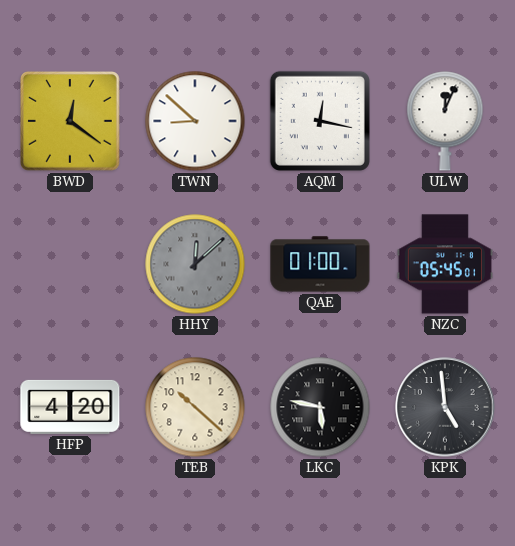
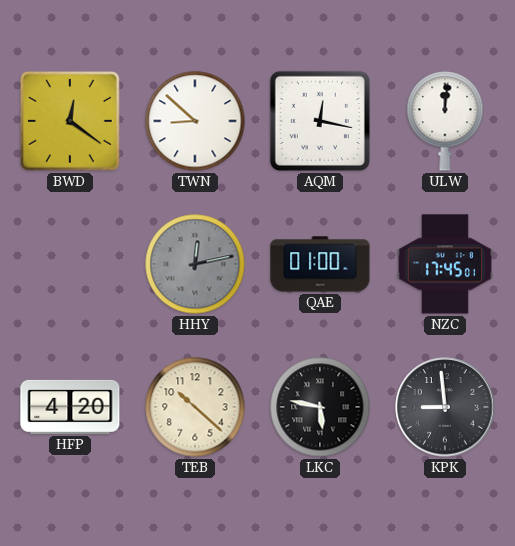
ULW: 12:04 -> 12:01 (445, 121)
HHY: 12:08 -> 12:13 (195, 264)
NZC: 05:45 -> 17:45 (445, 264)
KPK: 4:59 -> 8:59 (445, 407)
